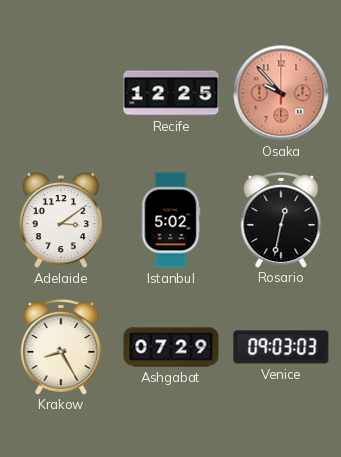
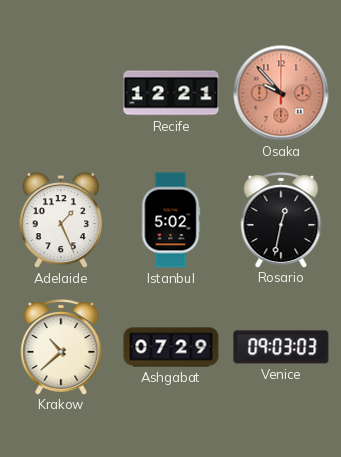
Recife: 12:25 -> 12:21 (171, 93)
Adelaide: 3:09 -> 1:26 (60, 220)
Krakow: 8:25 -> 10:38 (61, 347)
